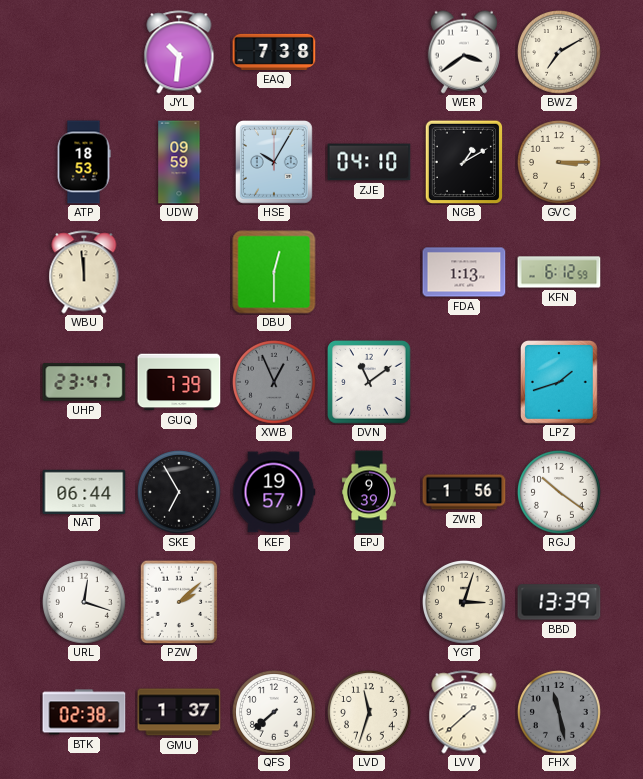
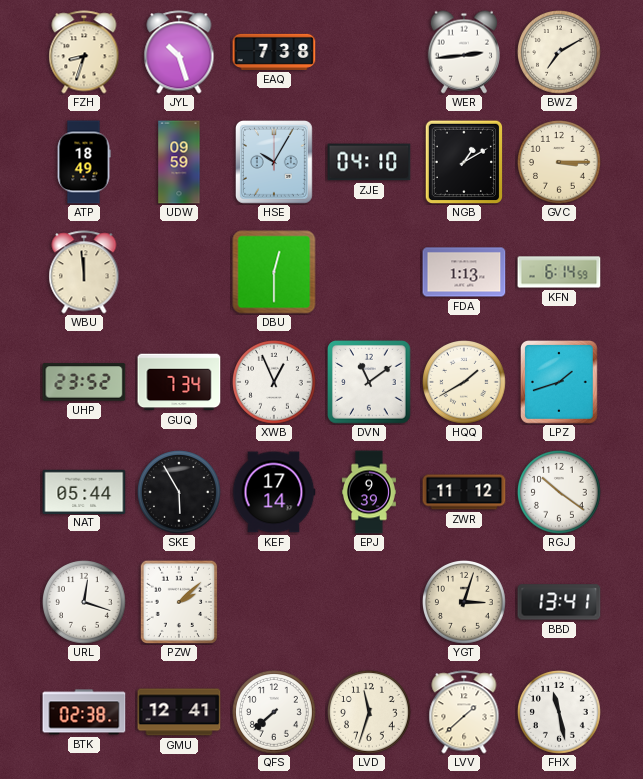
FZH: none -> 8:33 (84, 52)
JYL: 10:31 -> 10:27 (179, 52)
WER: 3:39 -> 2:44 (463, 52)
ATP: 18:53 -> 18:49 (84, 162)
KFN: 6:12 -> 6:14 (559, 272)
UHP: 23:47 -> 23:52 (84, 382)
GUQ: 7:39 -> 7:34 (179, 382)
XWB dial: grey -> white (275, 383)
HQQ: none -> 1:40 (465, 383)
NAT: 06:44 -> 05:44 (84, 491)
SKE: 6:55 -> 5:55 (180, 493)
KEF: 19:57 -> 17:14 (274, 492)
ZWR: 1:56 -> 11:12 (464, 492)
BBD: 13:39 -> 13:41 (559, 602)
GMU: 1:37 -> 12:41 (179, 712)
FHX dial: grey -> white (560, 713)
